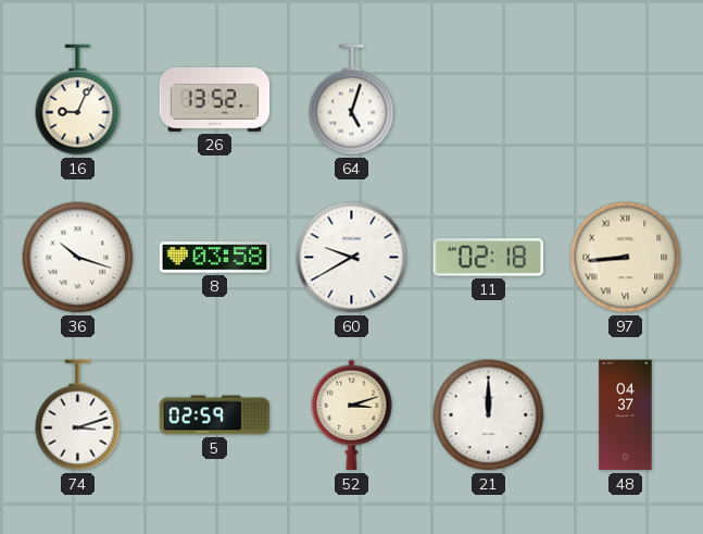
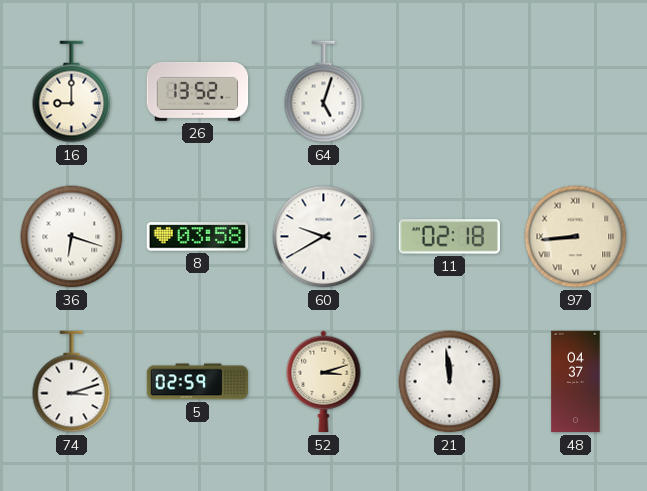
16: 9:04 -> 9:00 (72, 92)
36: 10:18 -> 6:18 (72, 237)
21: 12:00 -> 11:59 (450, 382)
